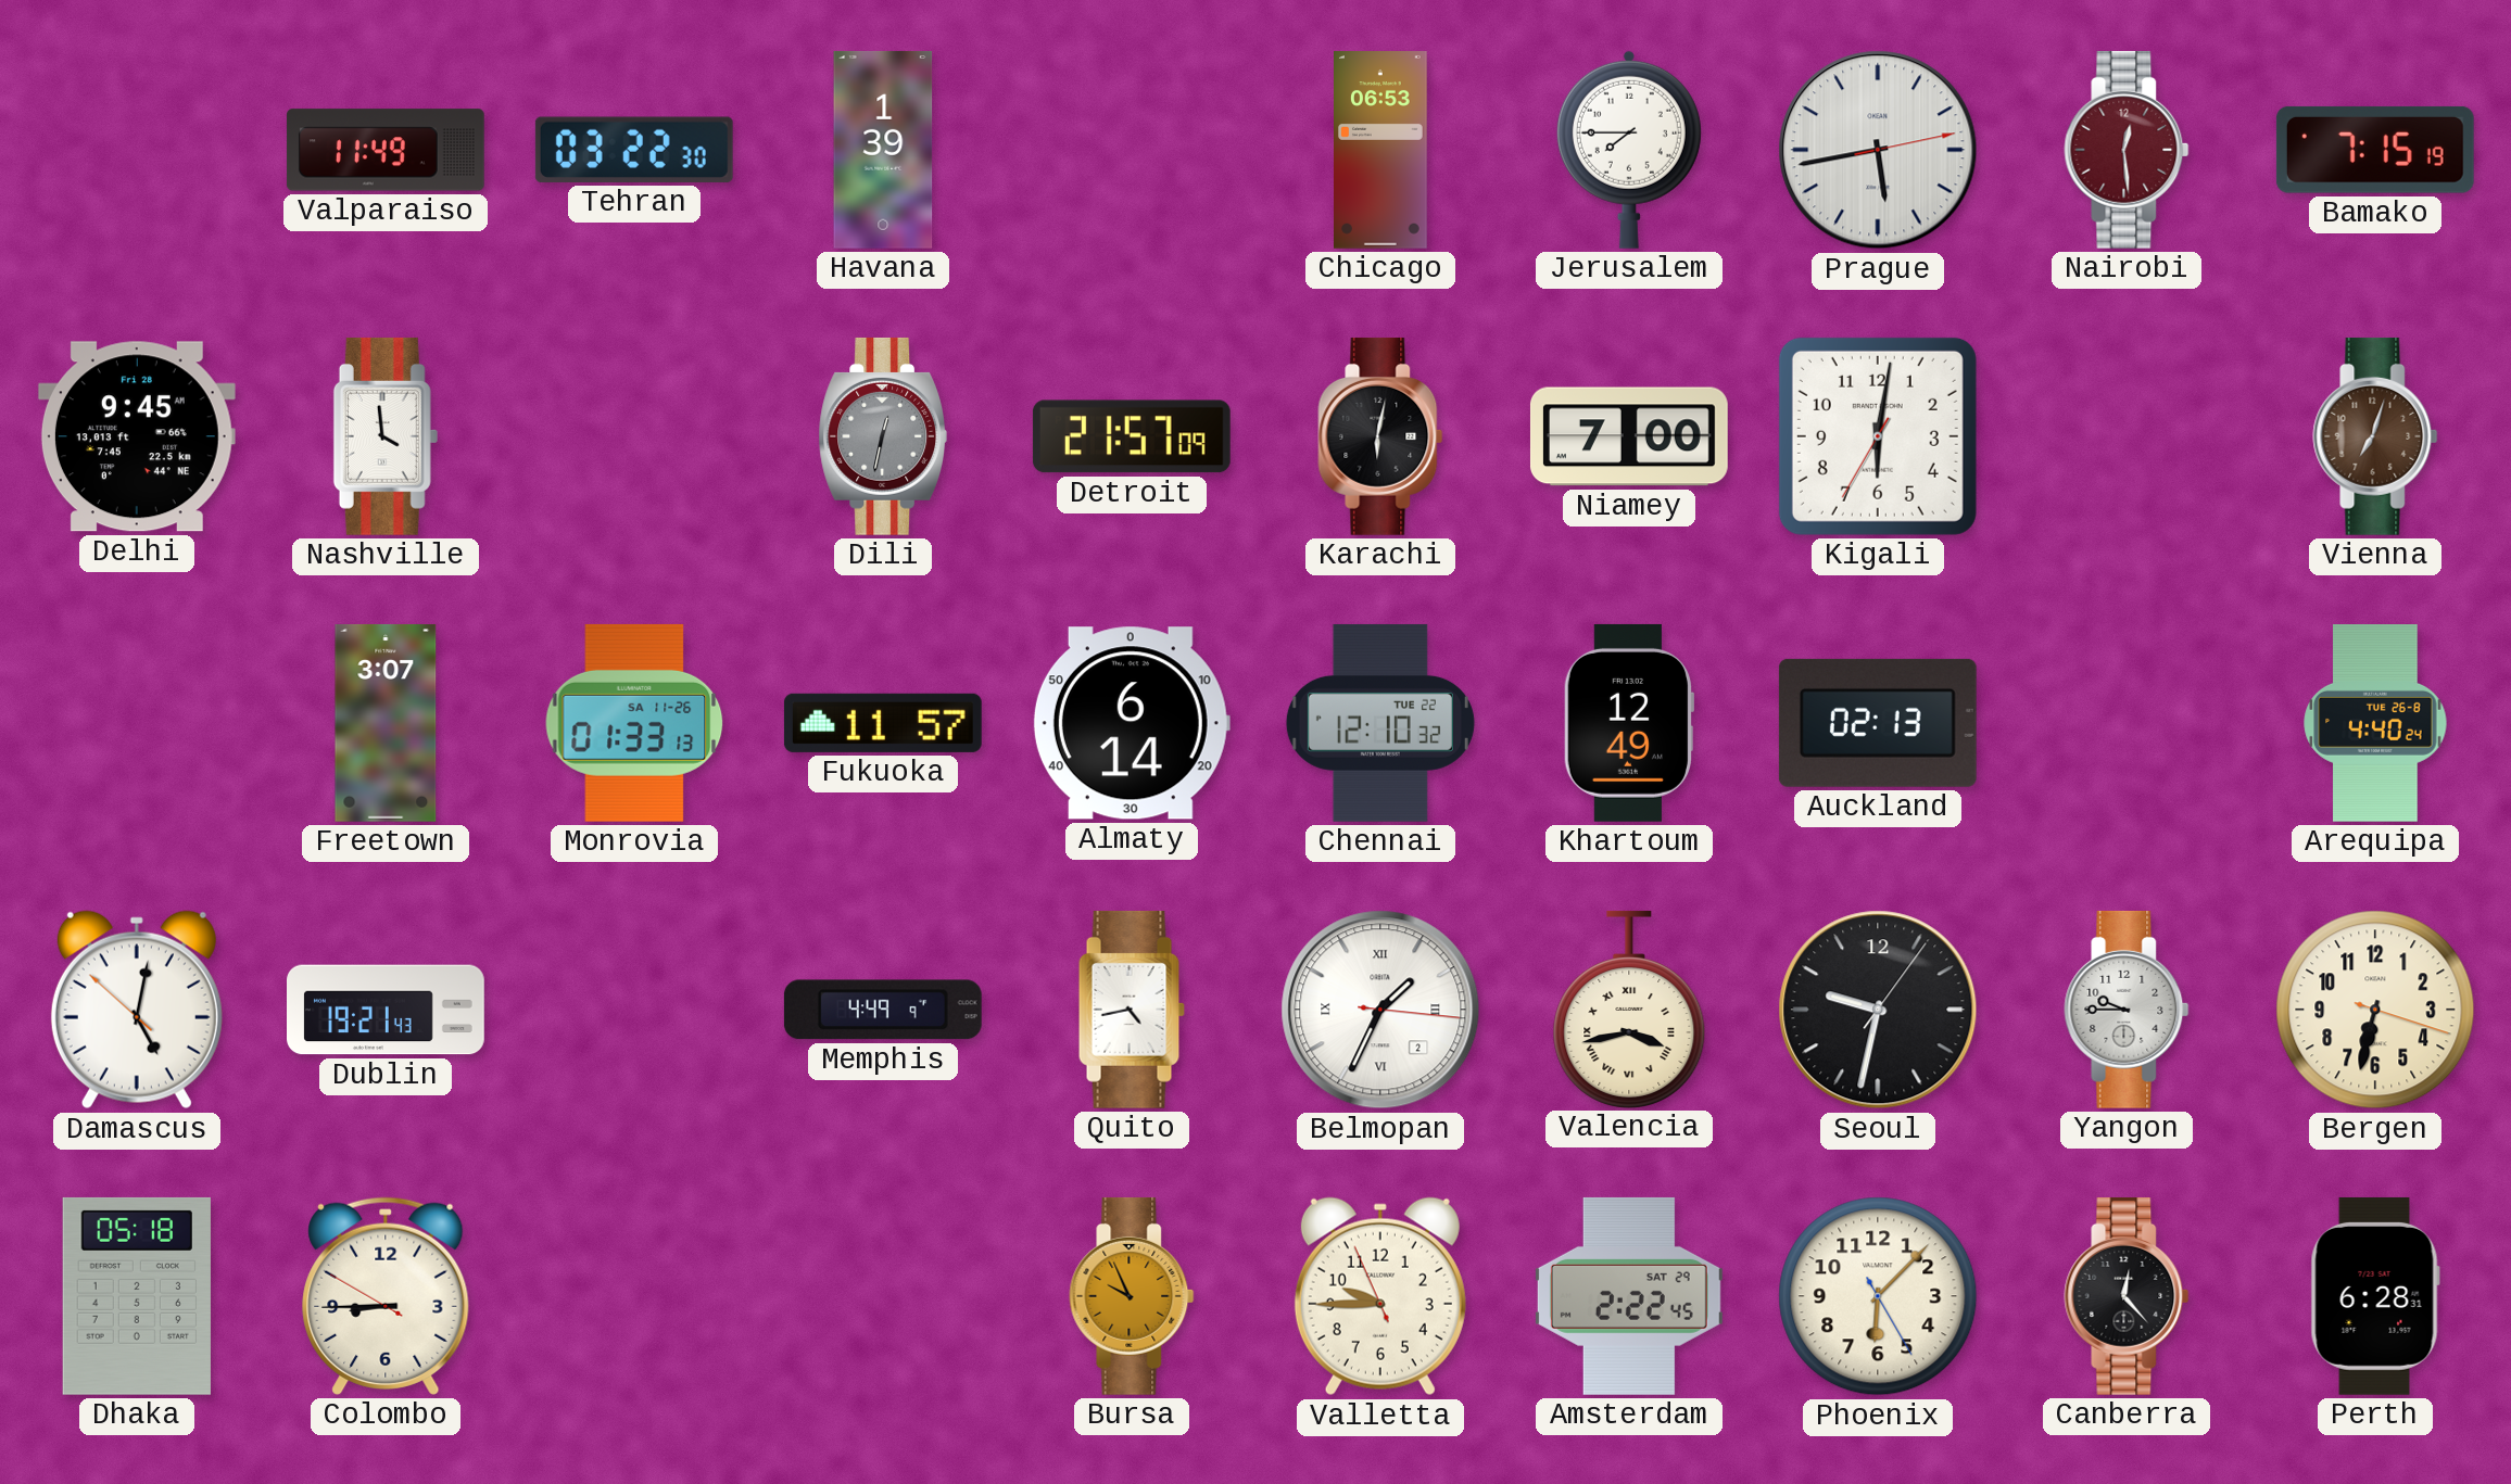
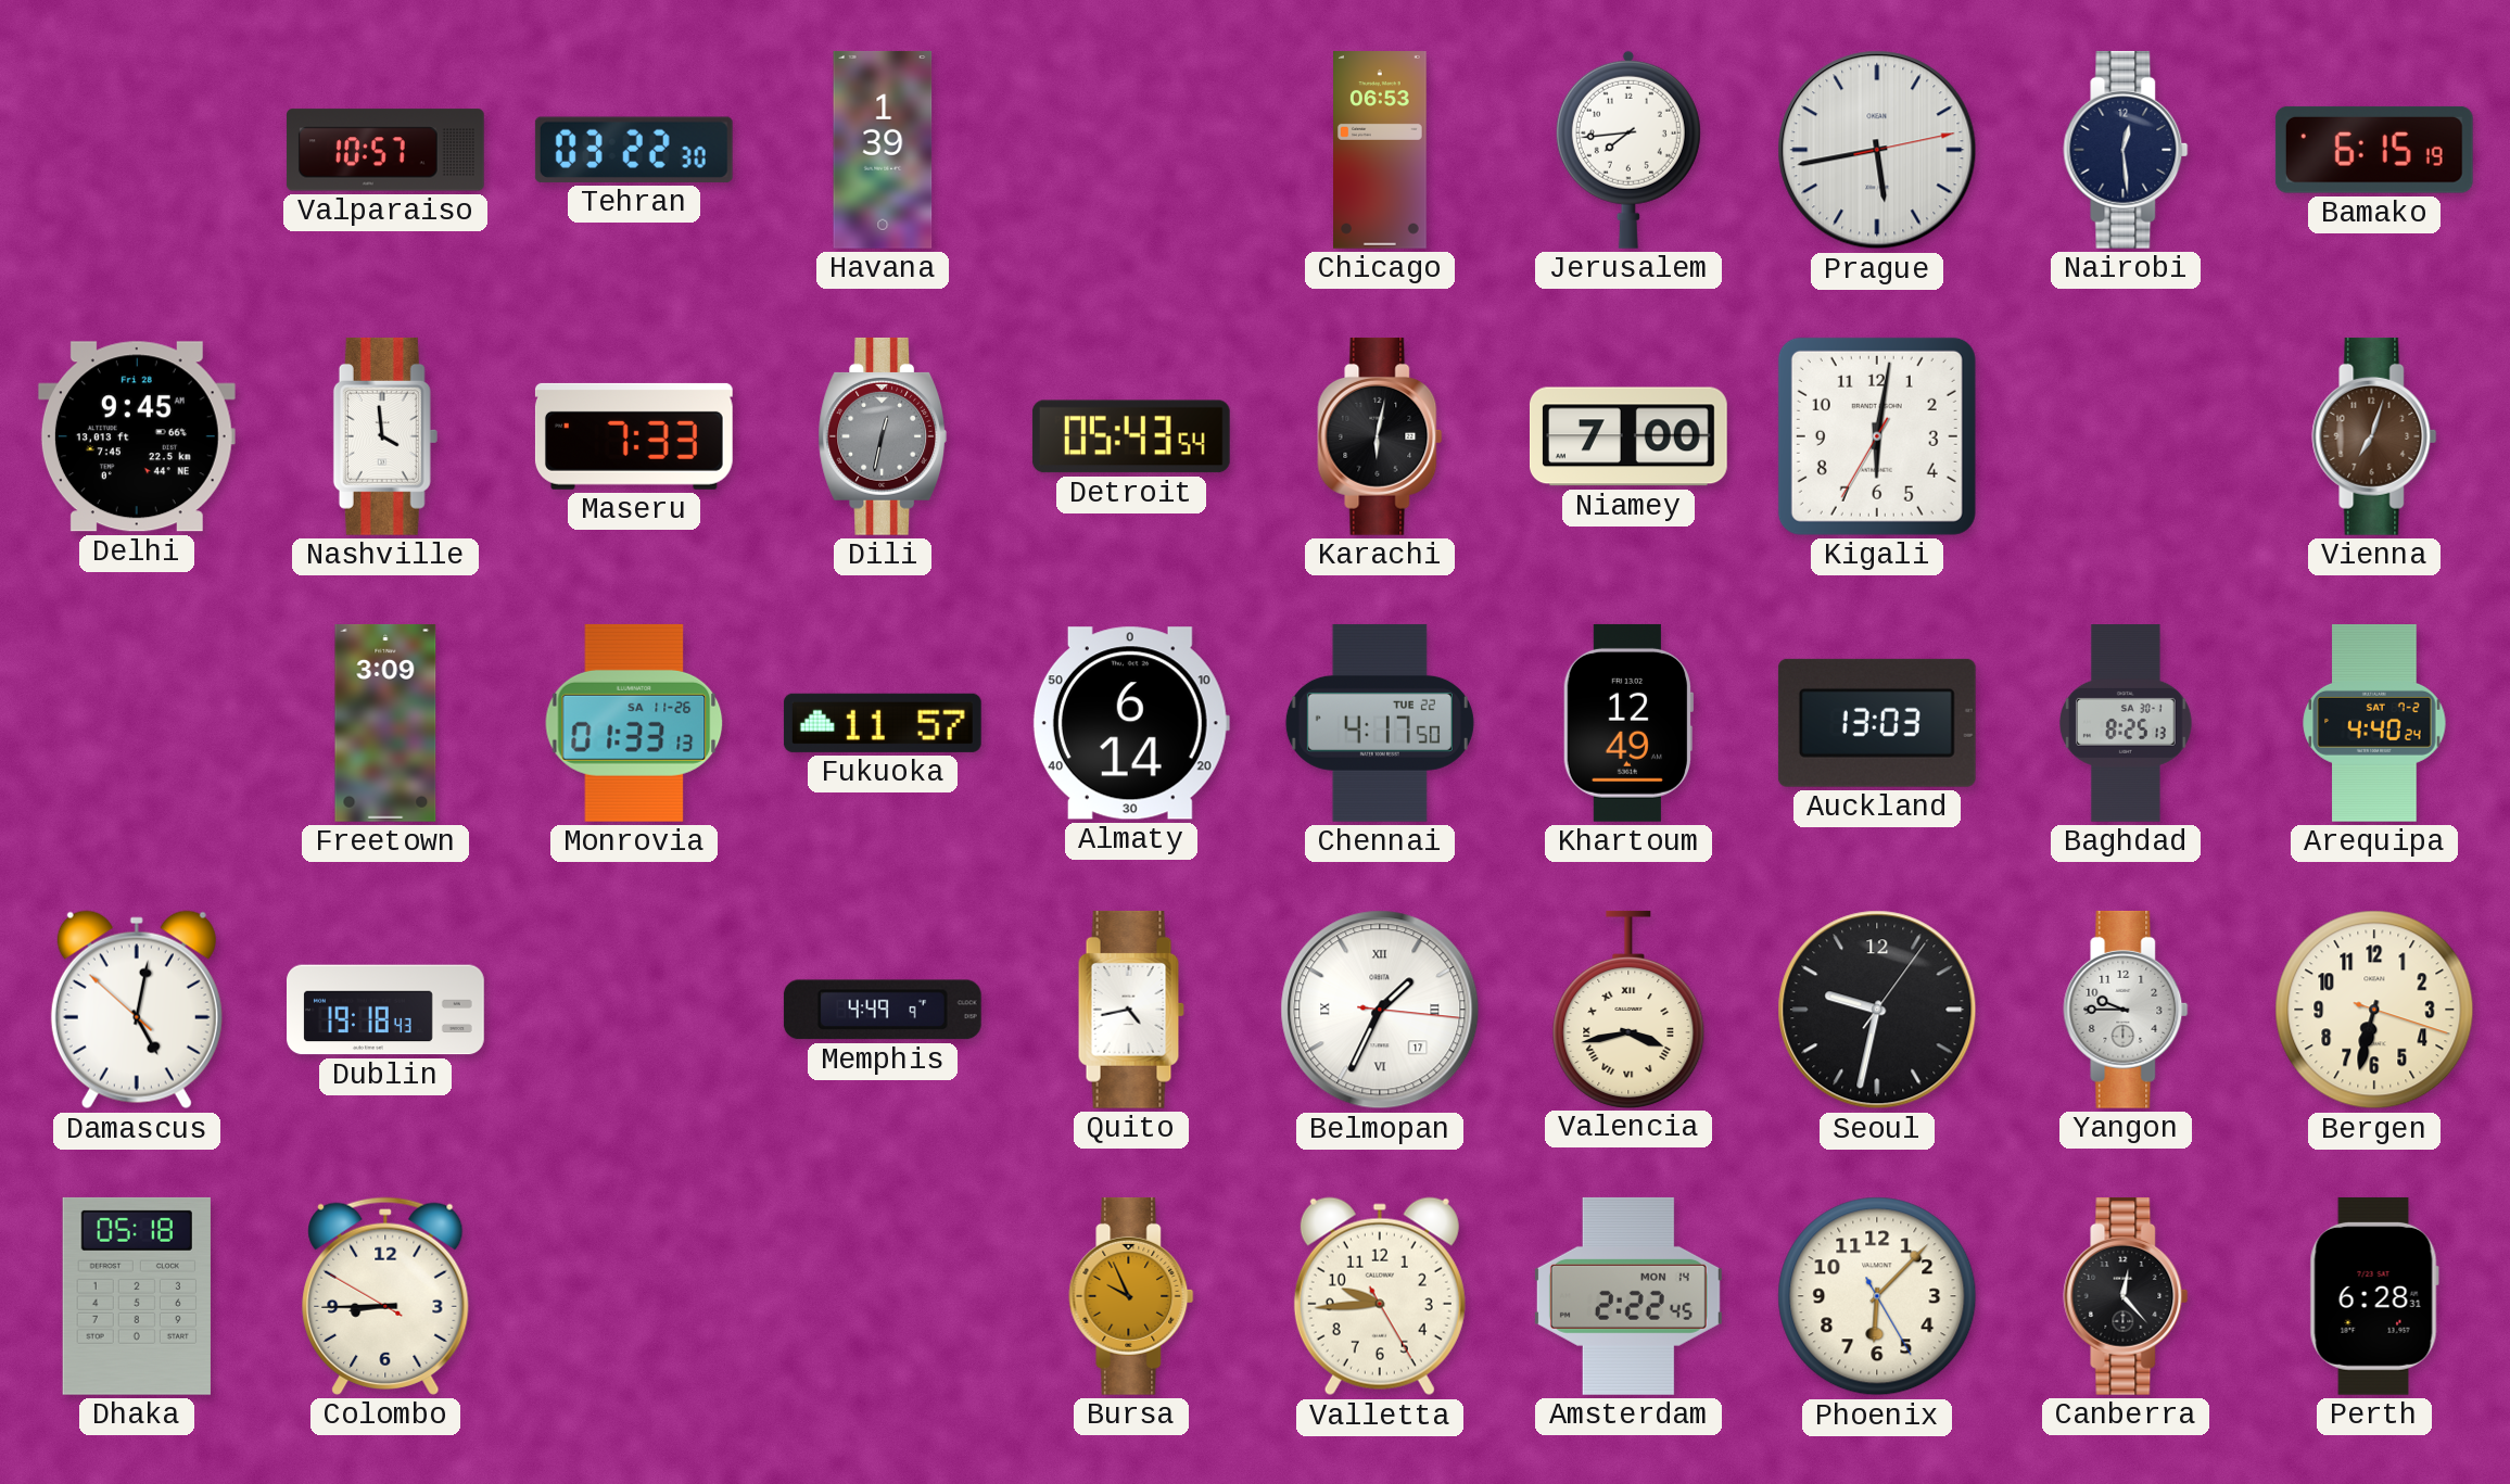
Valparaiso: 11:49 -> 10:57 (385, 150)
Jerusalem: 7:45 -> 7:44 (1628, 150)
Nairobi dial: burgundy -> navy (2126, 150)
Bamako: 7:15 -> 6:15 (2374, 150)
Maseru: none -> 7:33 (634, 436)
Detroit: 21:57 -> 05:43 (1131, 436)
Freetown: 3:07 -> 3:09 (385, 723)
Chennai: 12:10 -> 4:17 (1380, 723)
Auckland: 02:13 -> 13:03 (1877, 723)
Baghdad: none -> 8:25 (2127, 724)
Arequipa date: TUE 26-8 -> SAT 7-2 (2374, 724)
Dublin: 19:21 -> 19:18 (386, 1010)
Belmopan date: 2 -> 17 (1380, 1010)
Valletta: 9:44:56 -> 9:44:25 (1380, 1296)
Amsterdam date: SAT 29 -> MON 14 (1628, 1296)
